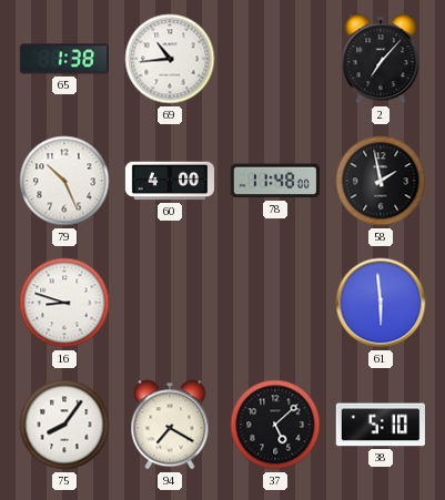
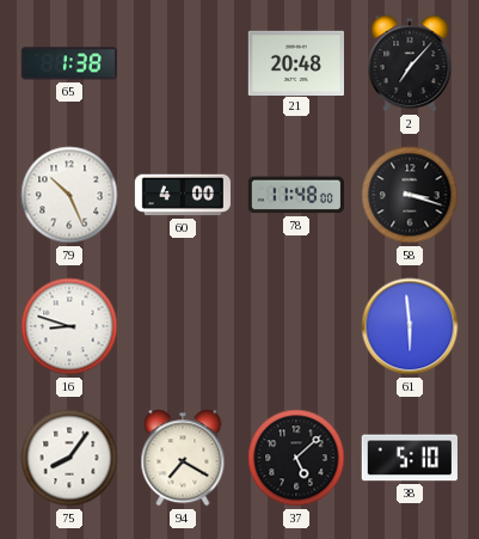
69: 10:44 -> none (170, 59)
21: none -> 20:48 (295, 62)
58: 1:58 -> 3:18 (410, 195)
